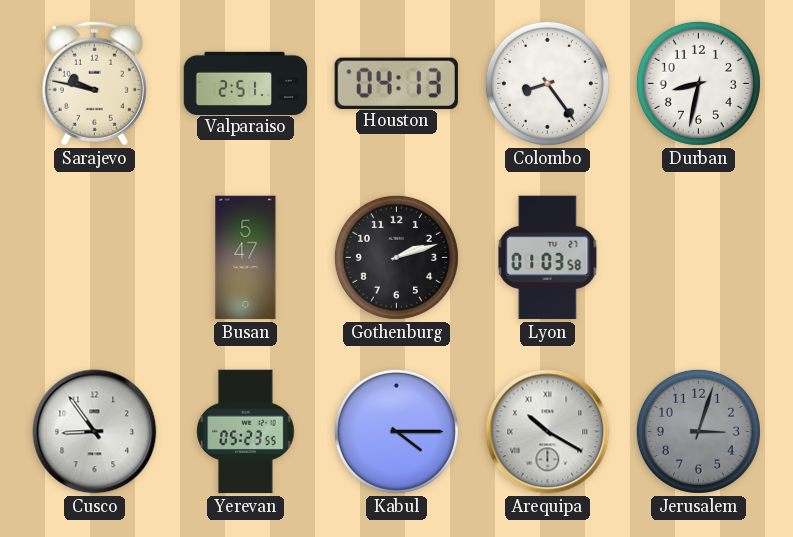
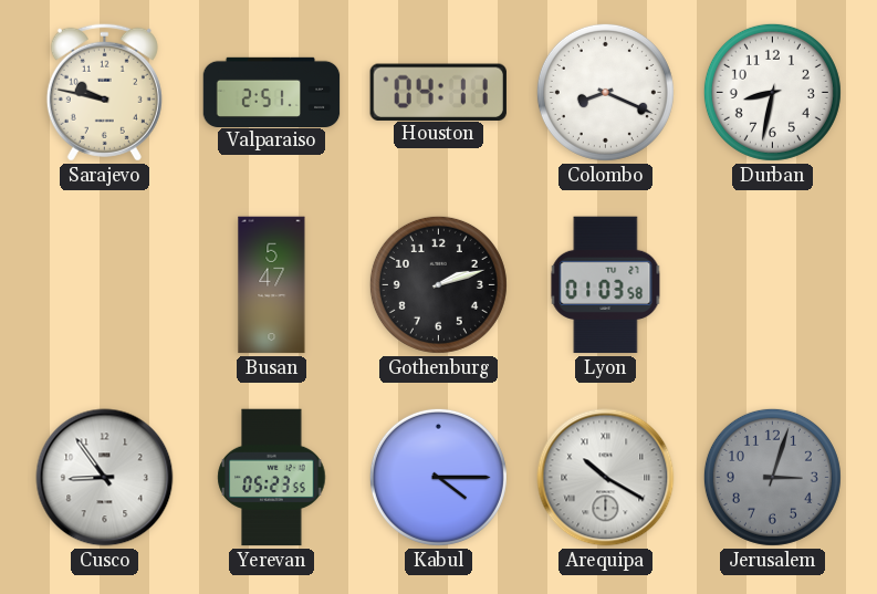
Houston: 04:13 -> 04:11 (438, 92)
Colombo: 8:24 -> 8:19 (605, 92)
